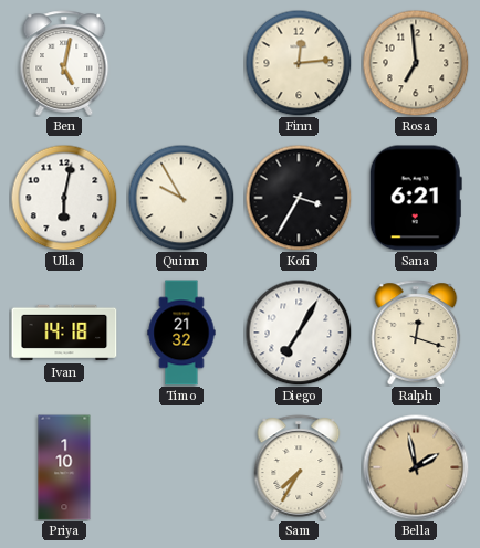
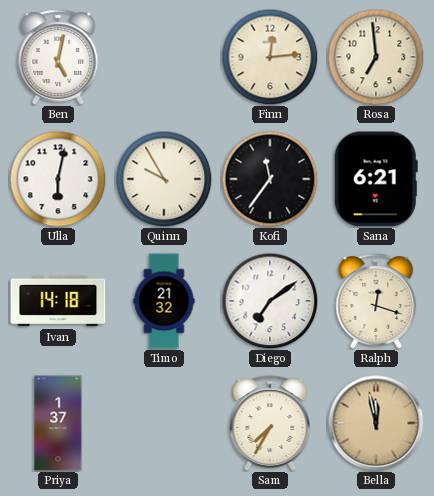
Kofi: 3:35 -> 11:36 (270, 179)
Diego: 7:05 -> 7:09 (270, 301)
Priya: 1:10 -> 1:37 (58, 423)
Bella: 1:58 -> 11:58 (376, 423)
